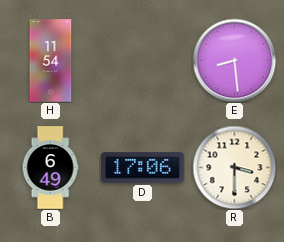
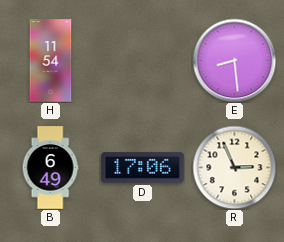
R: 3:30 -> 2:56 (234, 167)
